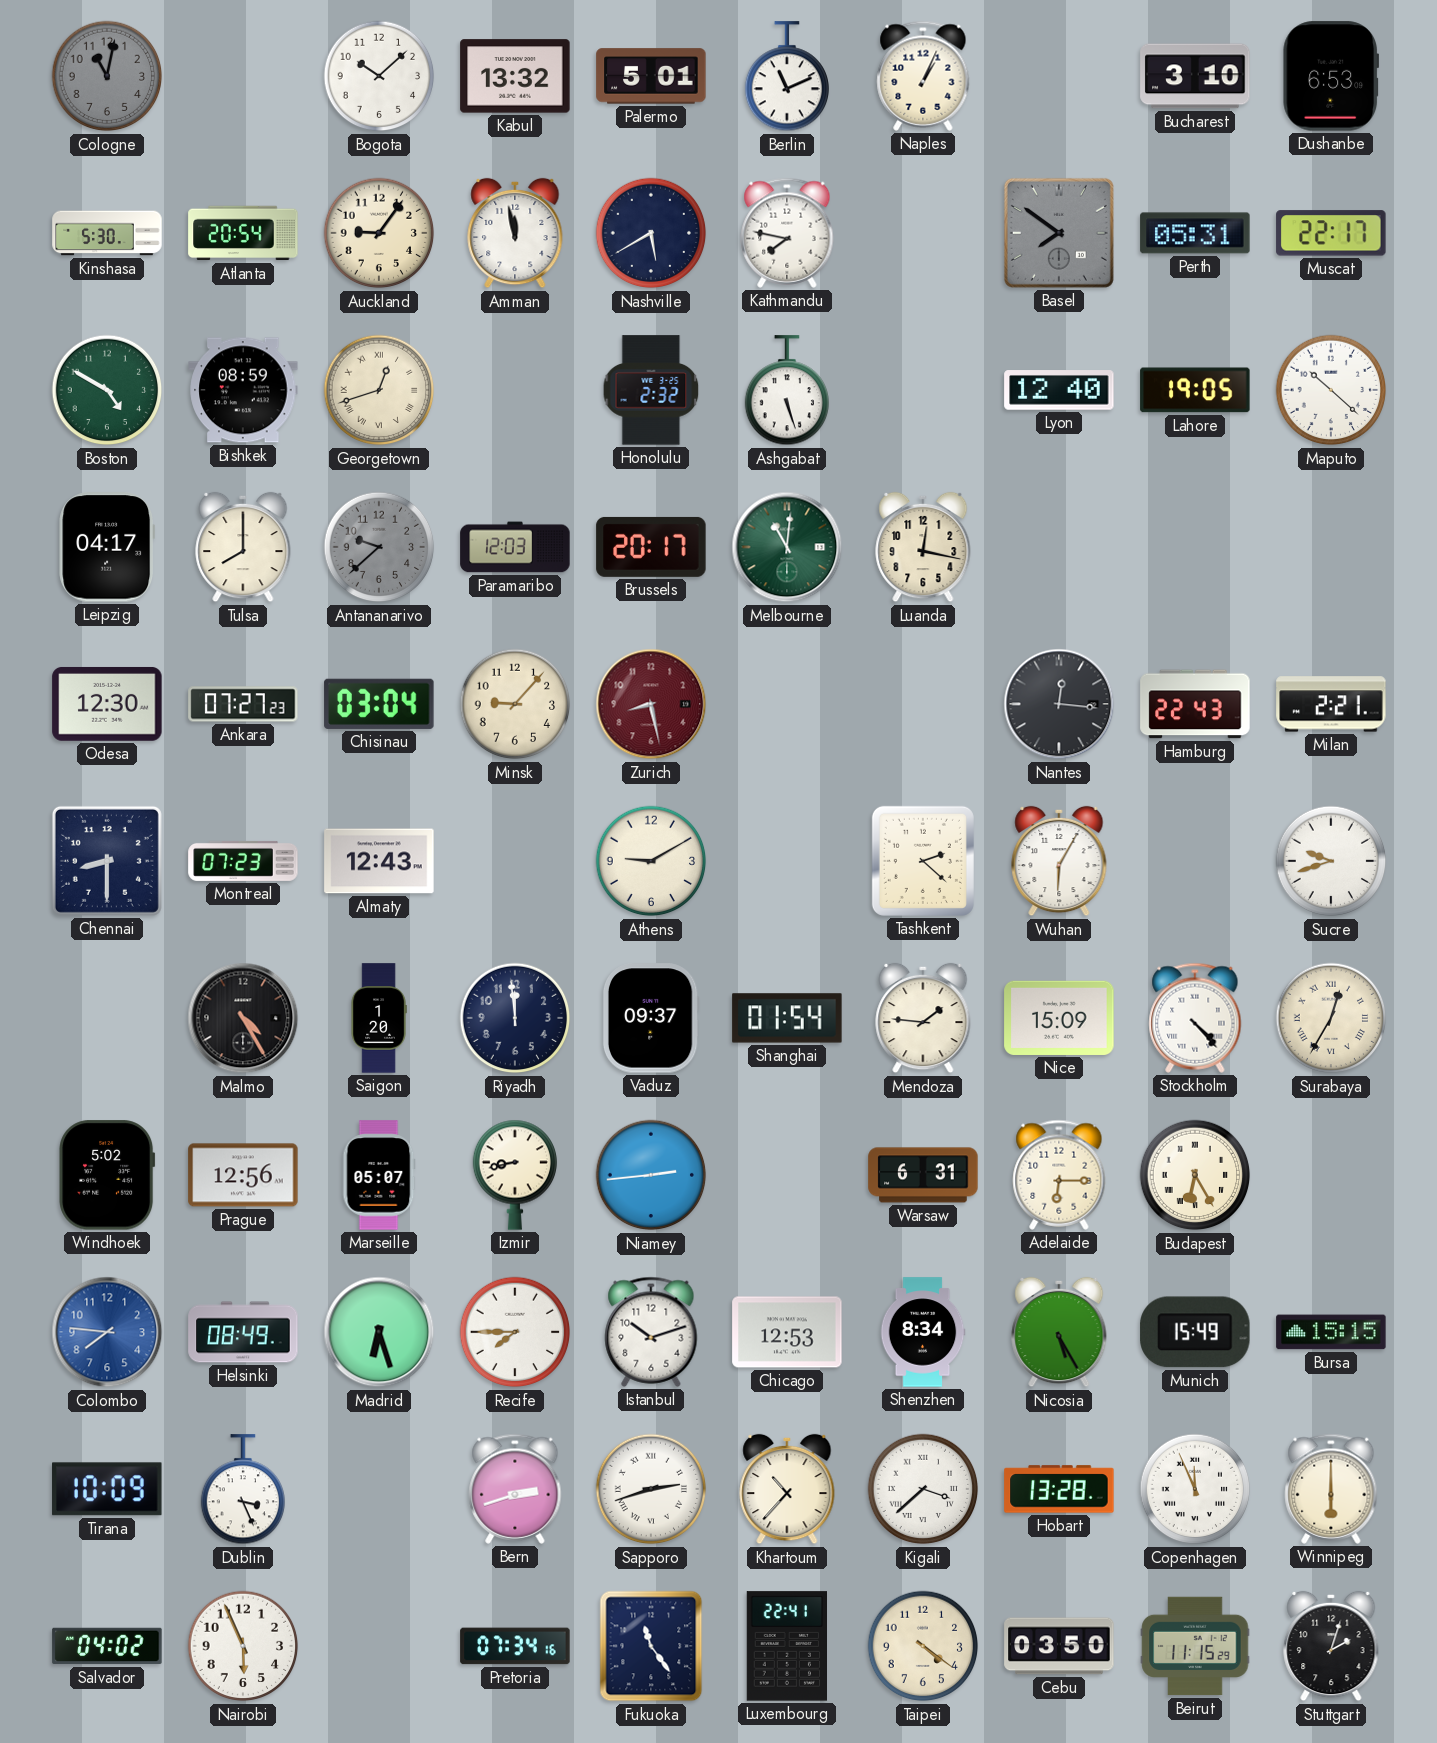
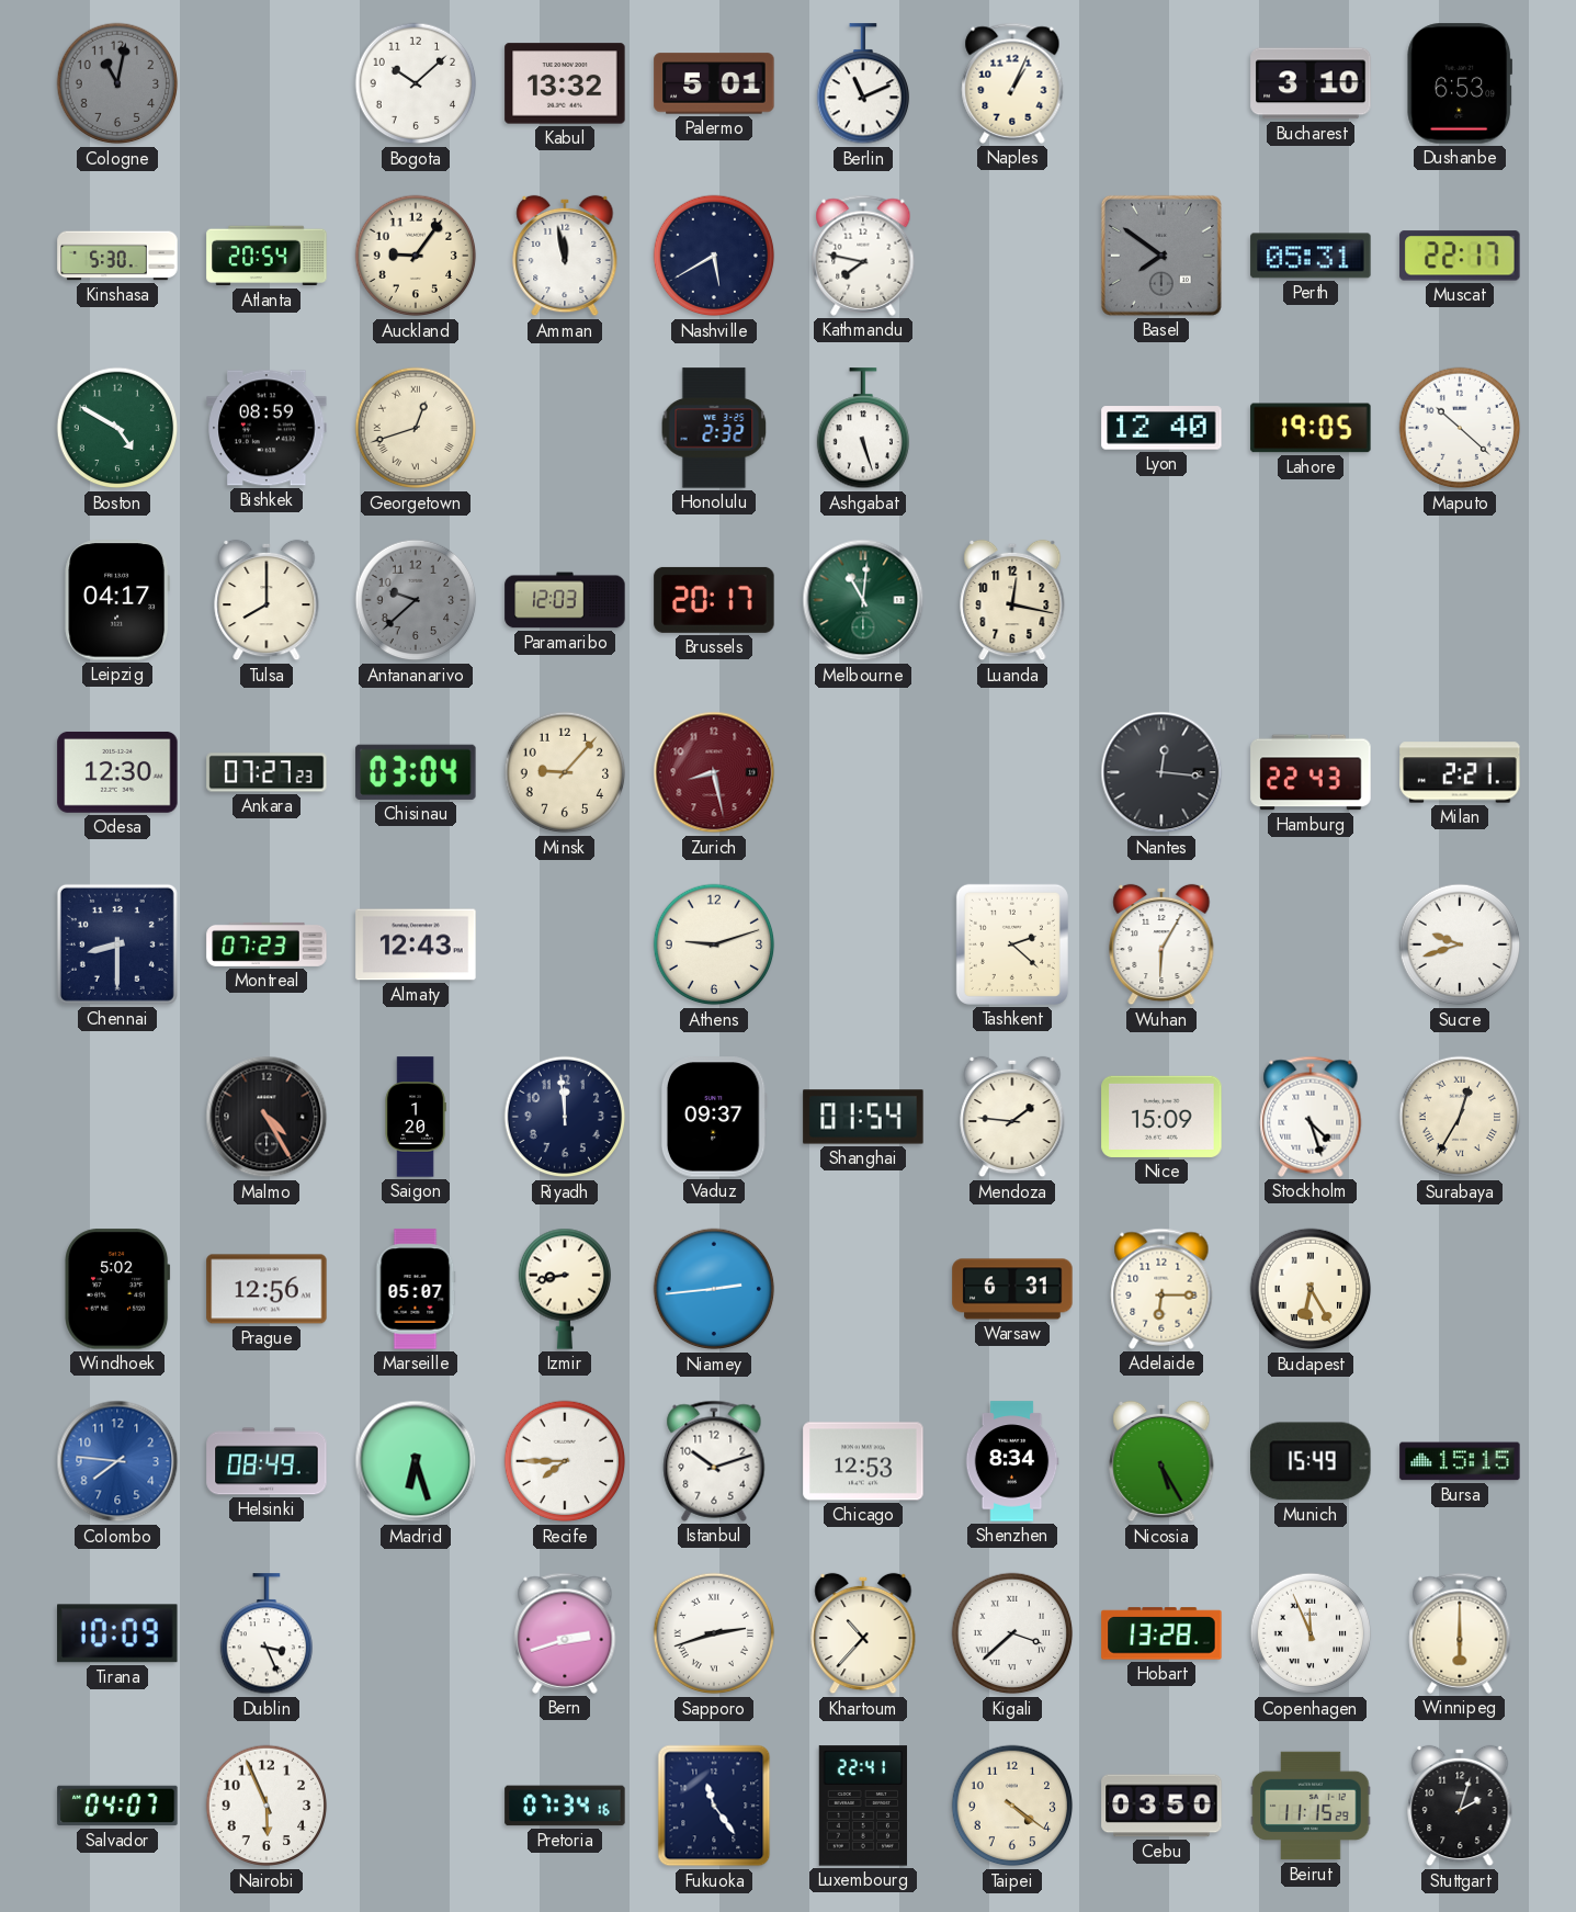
Athens: 9:10 -> 9:12 (714, 944)
Stockholm: 4:23 -> 4:27 (1311, 1117)
Salvador: 04:02 -> 04:07 (117, 1806)
